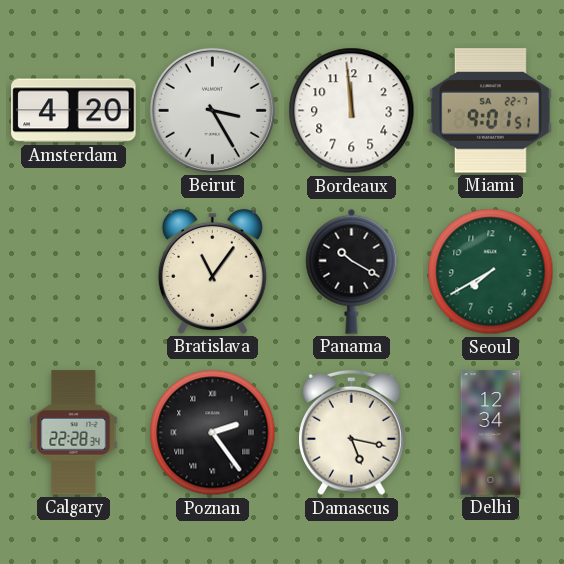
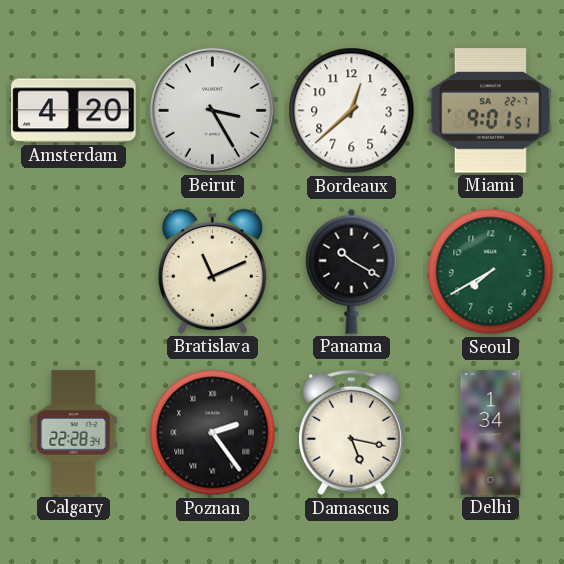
Bordeaux: 11:59 -> 12:38 (352, 111)
Bratislava: 11:06 -> 11:11 (212, 271)
Delhi: 12:34 -> 1:34 (491, 433)
